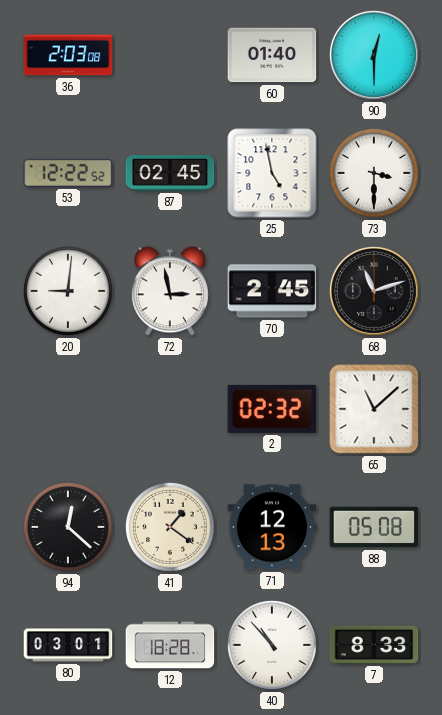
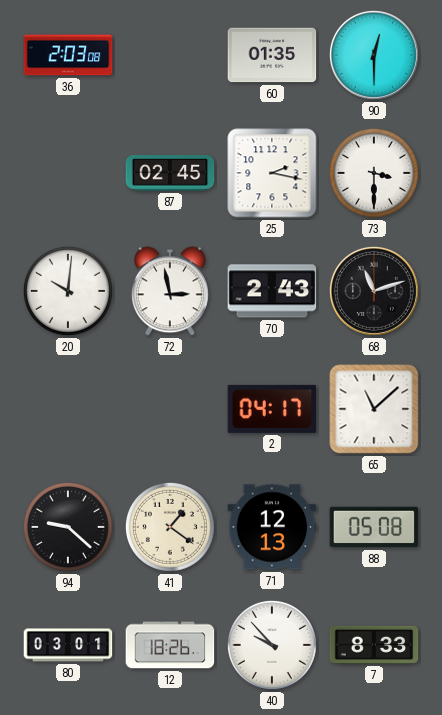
60: 01:40 -> 01:35 (272, 55)
53: 12:22 -> none (68, 173)
25: 4:58 -> 2:17 (272, 173)
20: 9:01 -> 10:01 (68, 291)
70: 2:45 -> 2:43 (272, 291)
2: 02:32 -> 04:17 (272, 409)
94: 12:22 -> 9:22 (68, 527)
12: 18:28 -> 18:26 (170, 645)
40: 10:53 -> 9:53 (272, 645)
